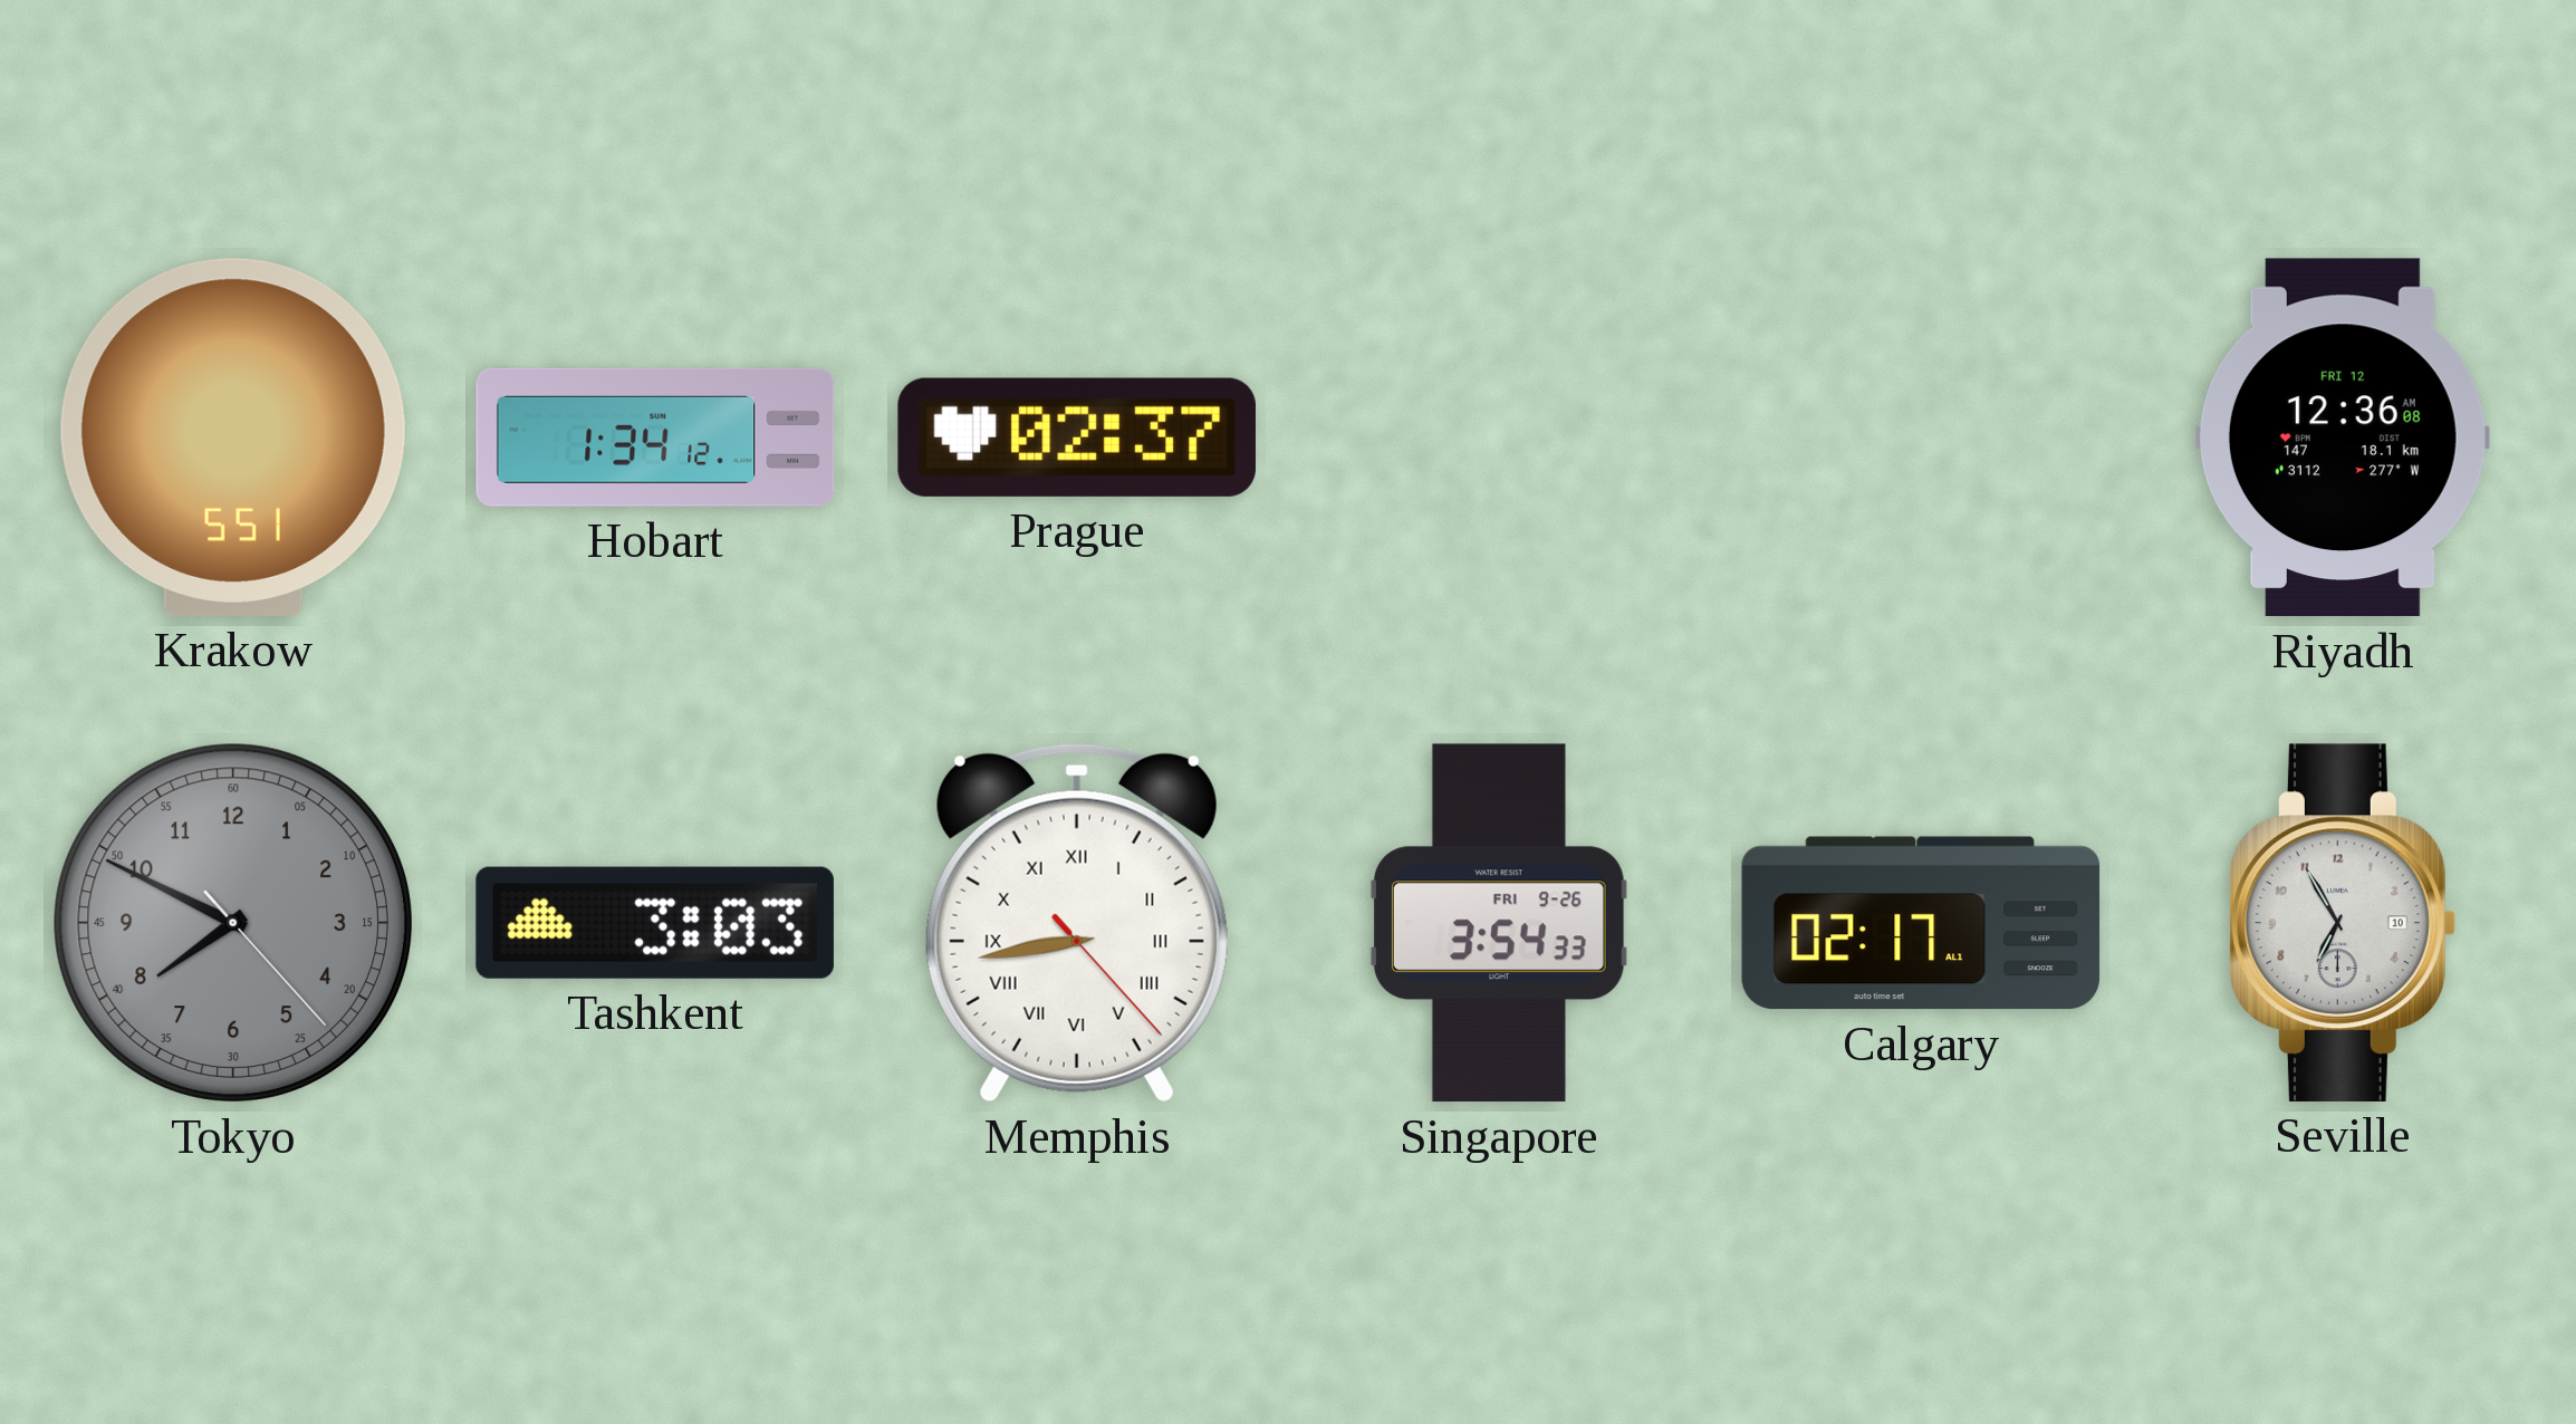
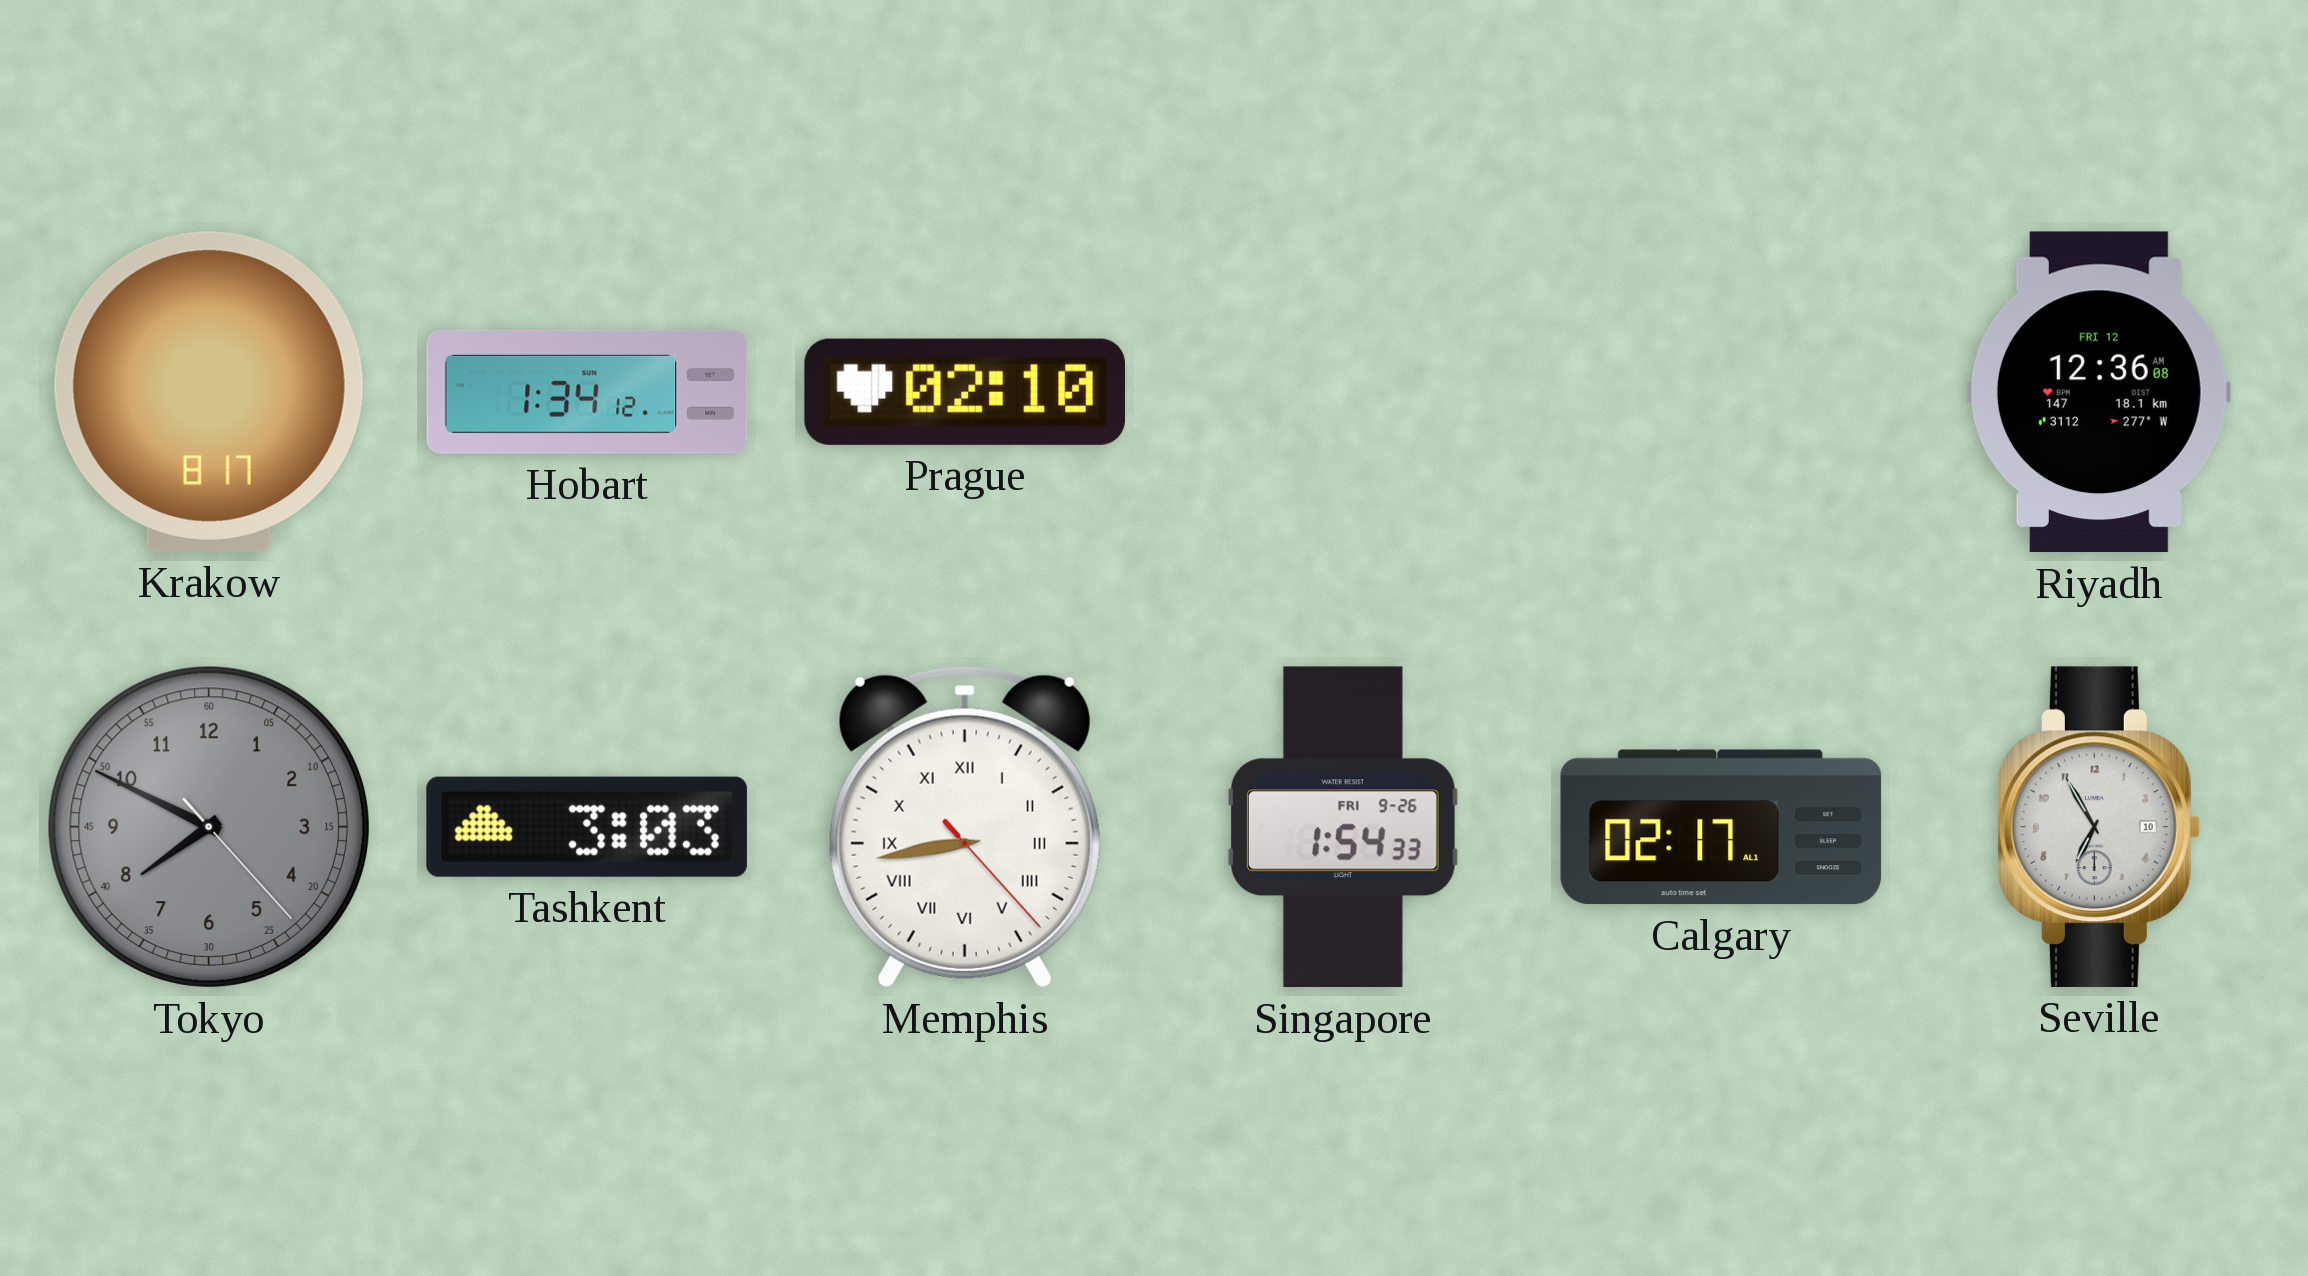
Krakow: 5:51 -> 8:17 (209, 392)
Prague: 02:37 -> 02:10 (965, 392)
Singapore: 3:54 -> 1:54 (1343, 827)
